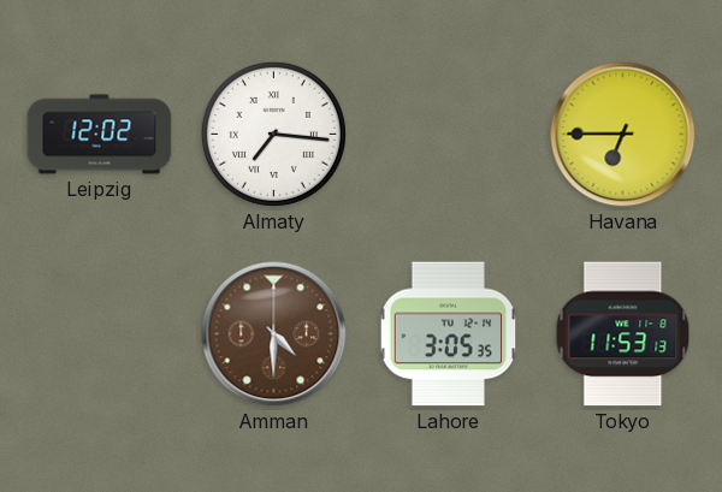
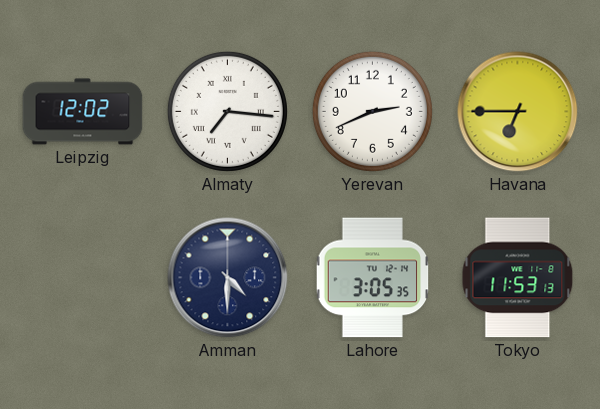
Yerevan: none -> 2:41 (372, 111)
Amman dial: brown -> navy (228, 278)
